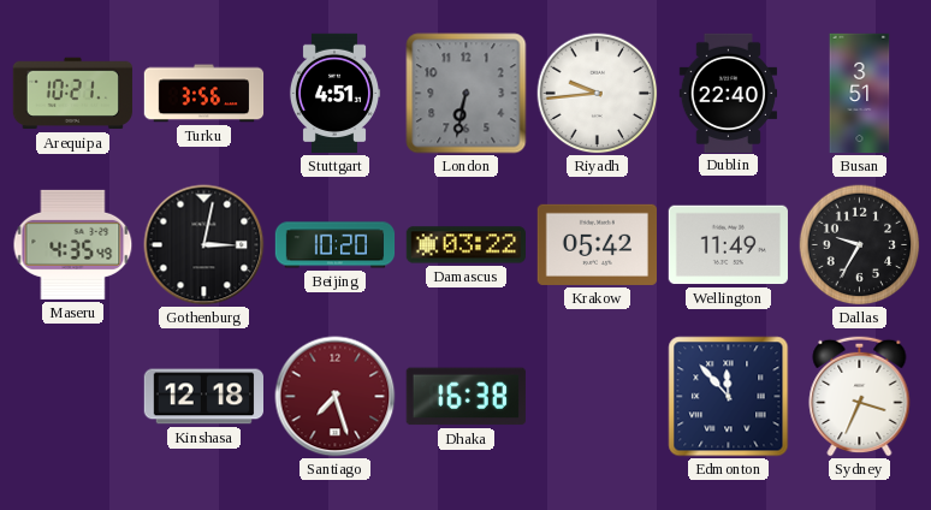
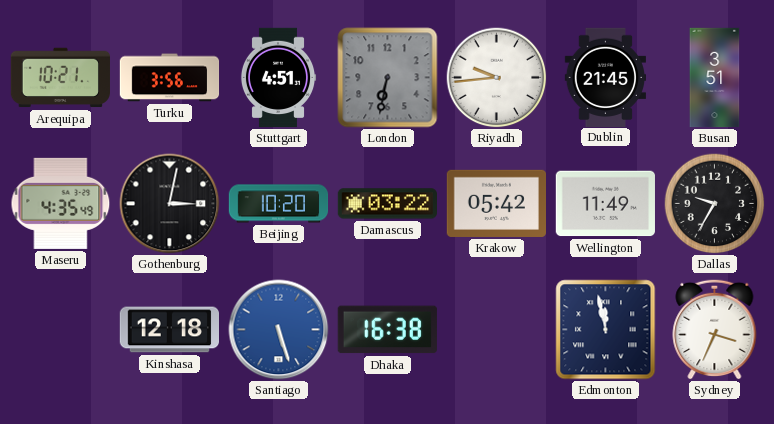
Dublin: 22:40 -> 21:45 (605, 77)
Santiago: 7:27 -> 5:27 (279, 330)
Santiago dial: burgundy -> blue (279, 330)
Edmonton: 11:53 -> 11:58 (606, 330)
